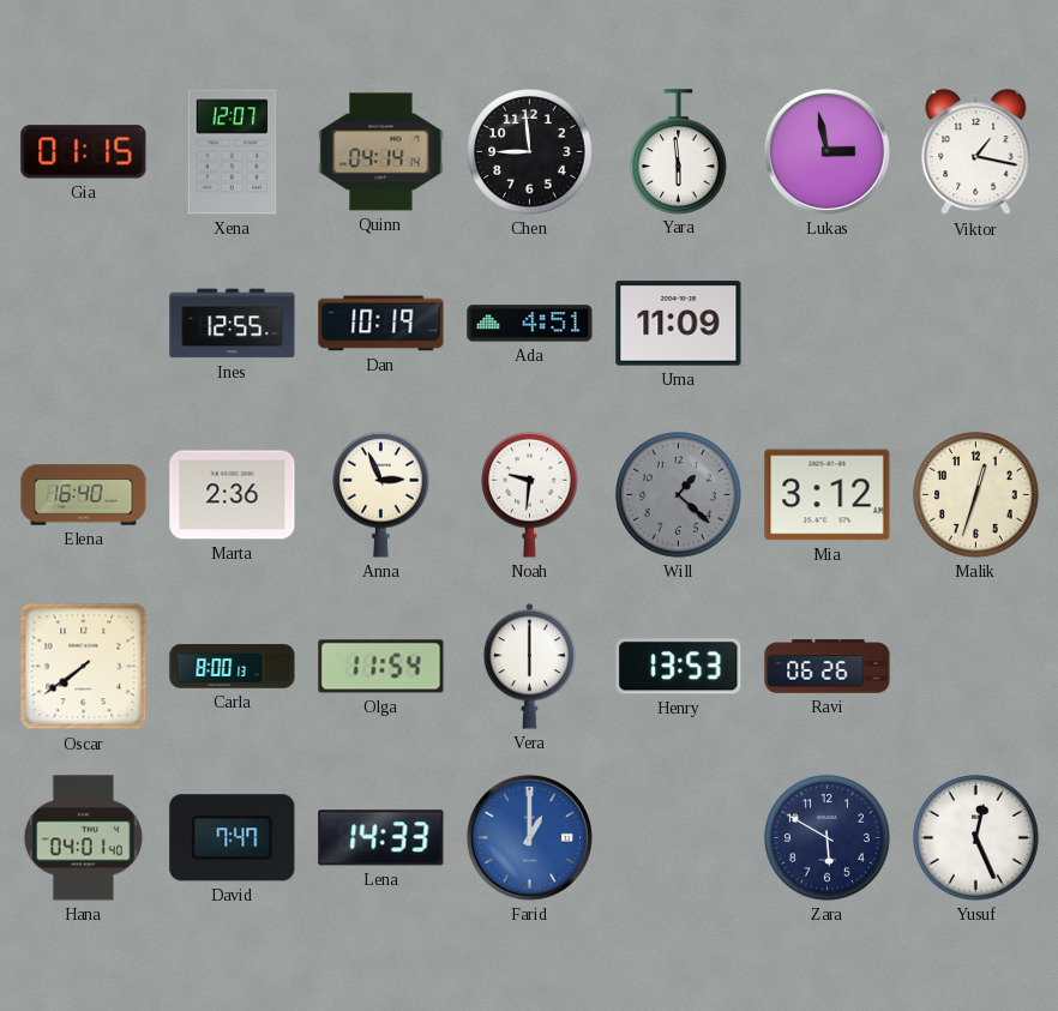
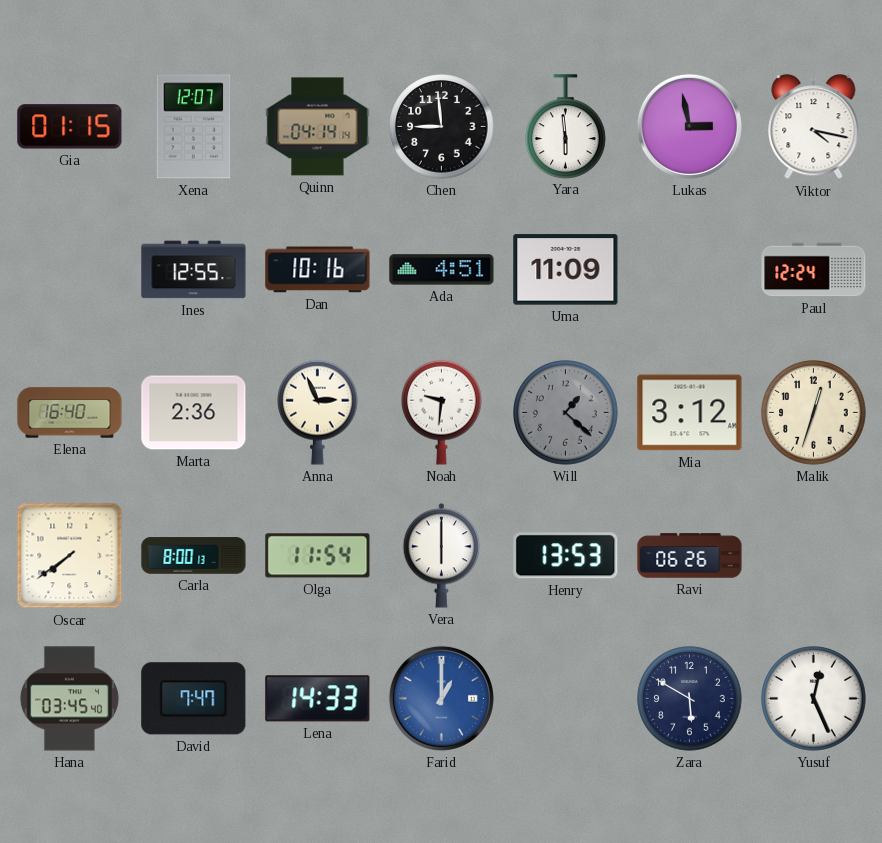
Viktor: 1:17 -> 4:17 (814, 127)
Dan: 10:19 -> 10:16 (318, 270)
Paul: none -> 12:24 (814, 270)
Hana: 04:01 -> 03:45 (69, 699)
